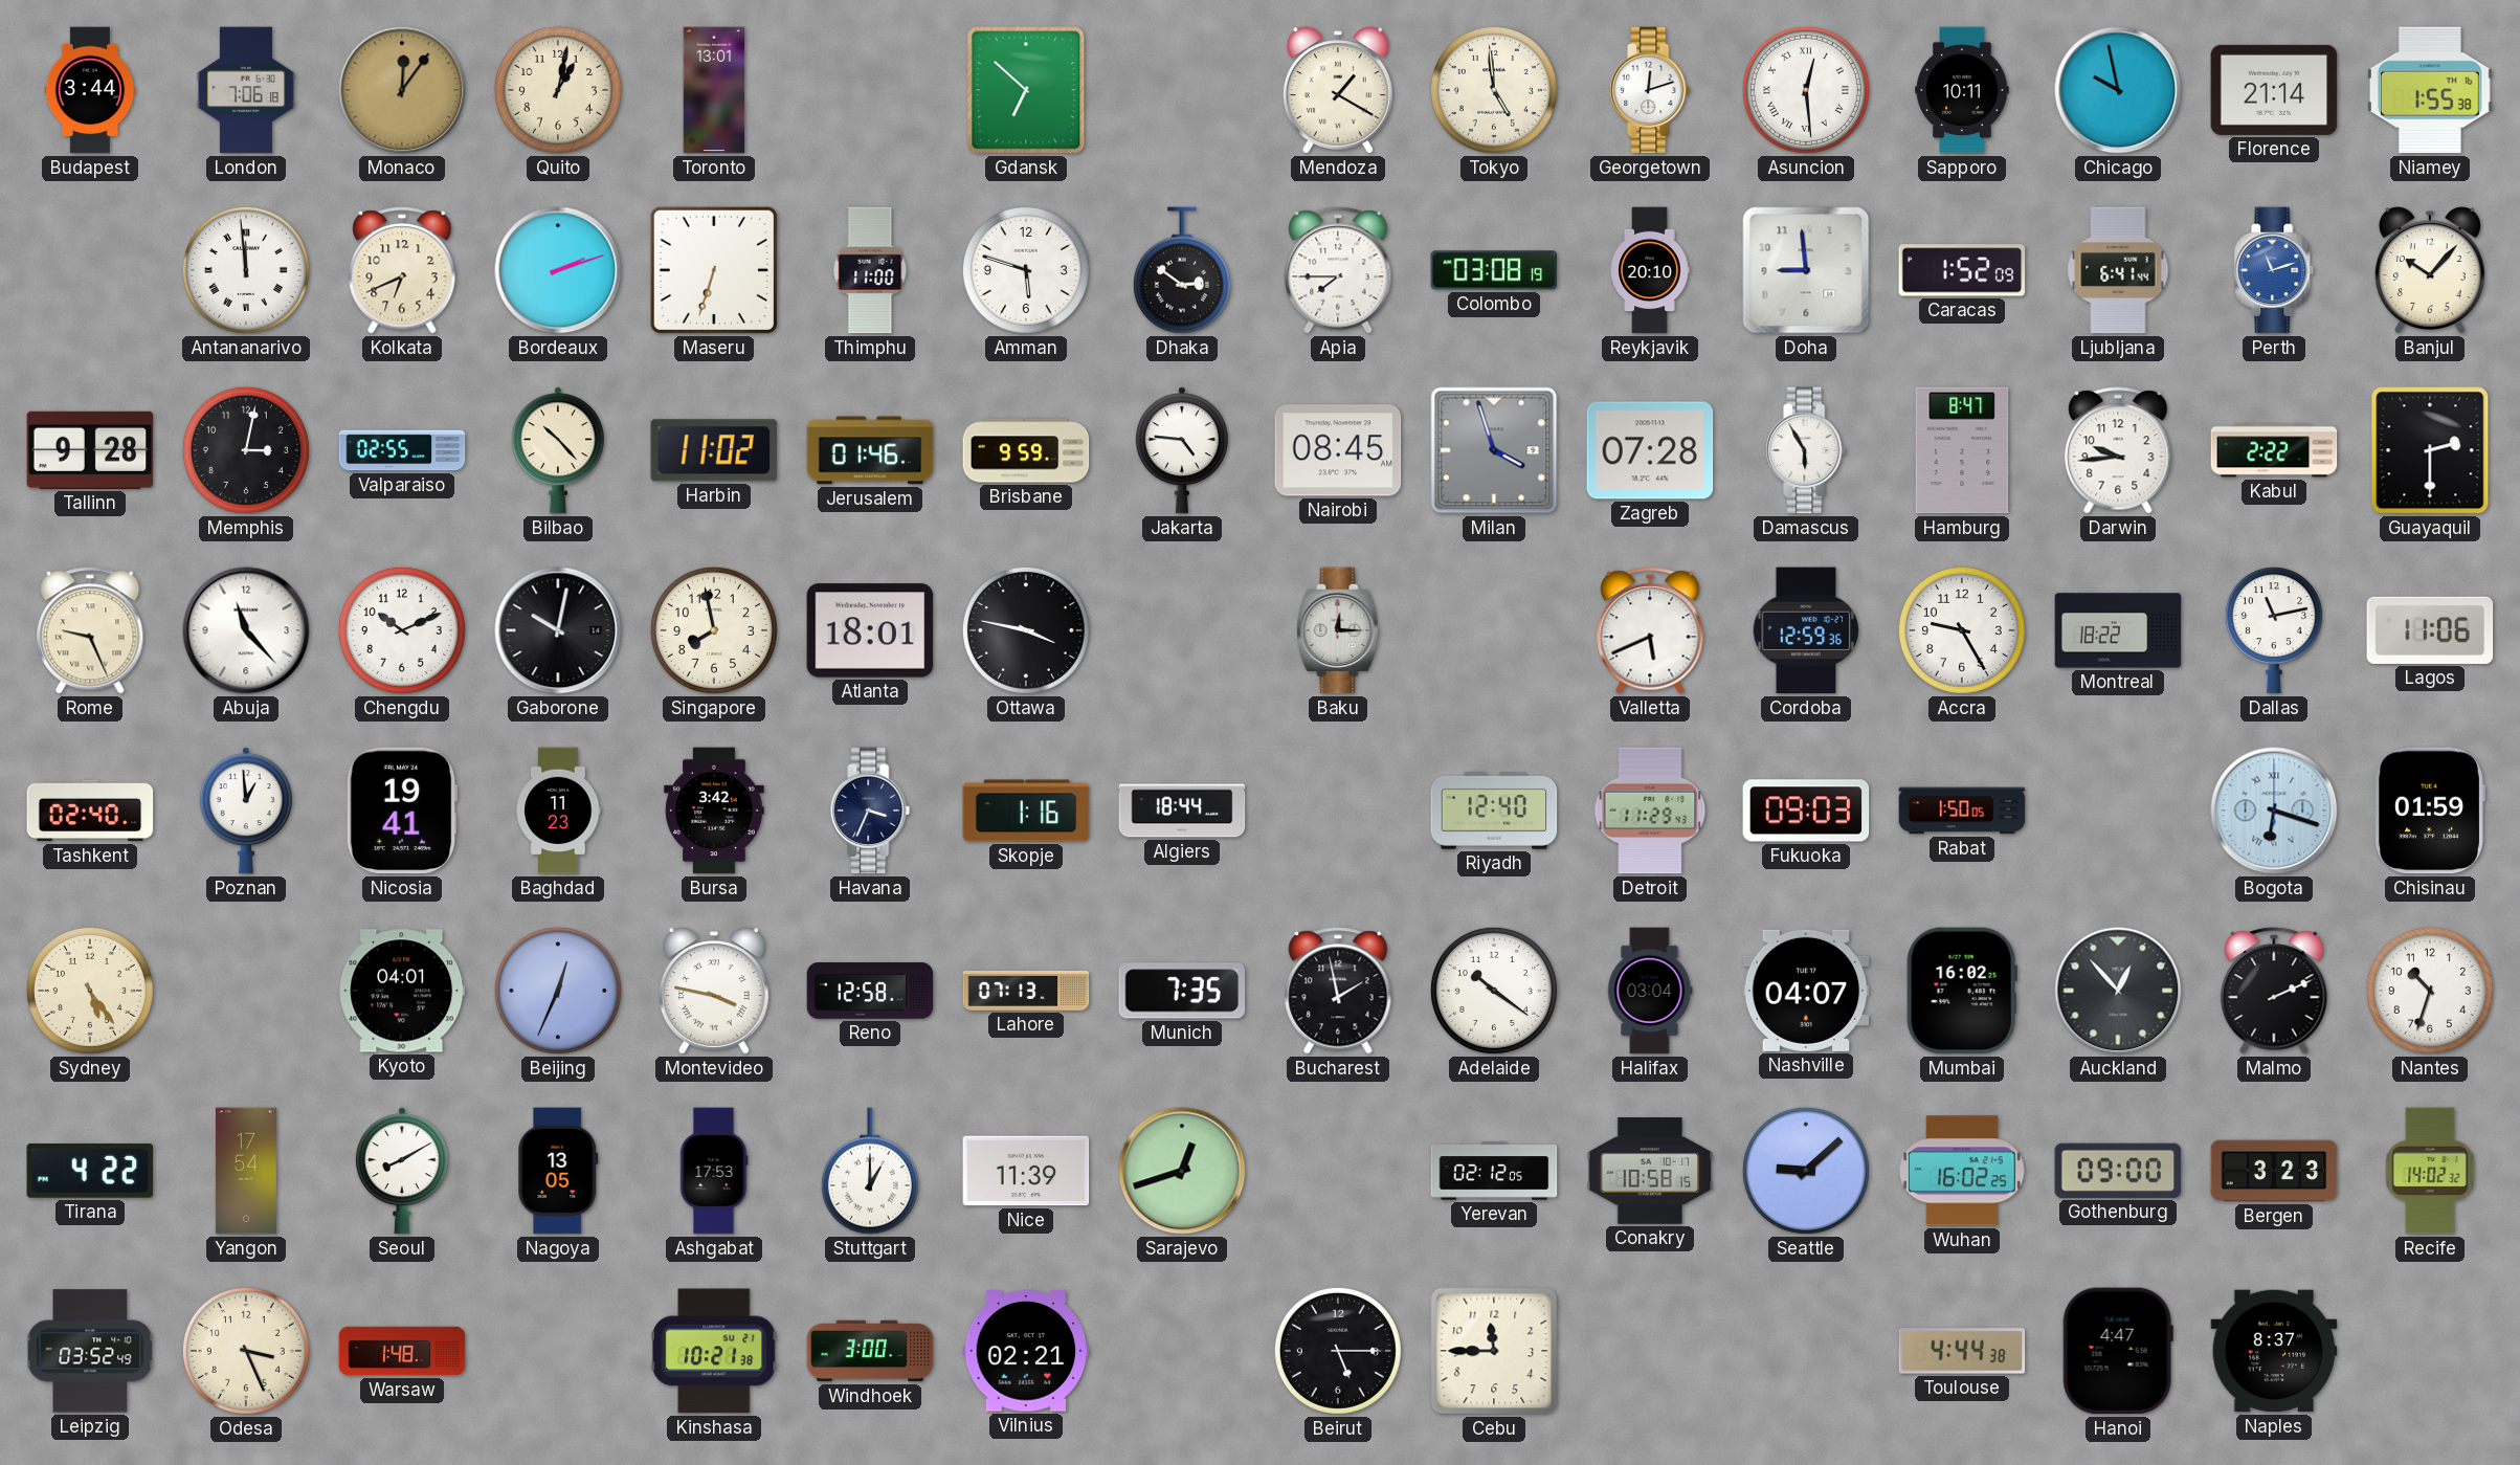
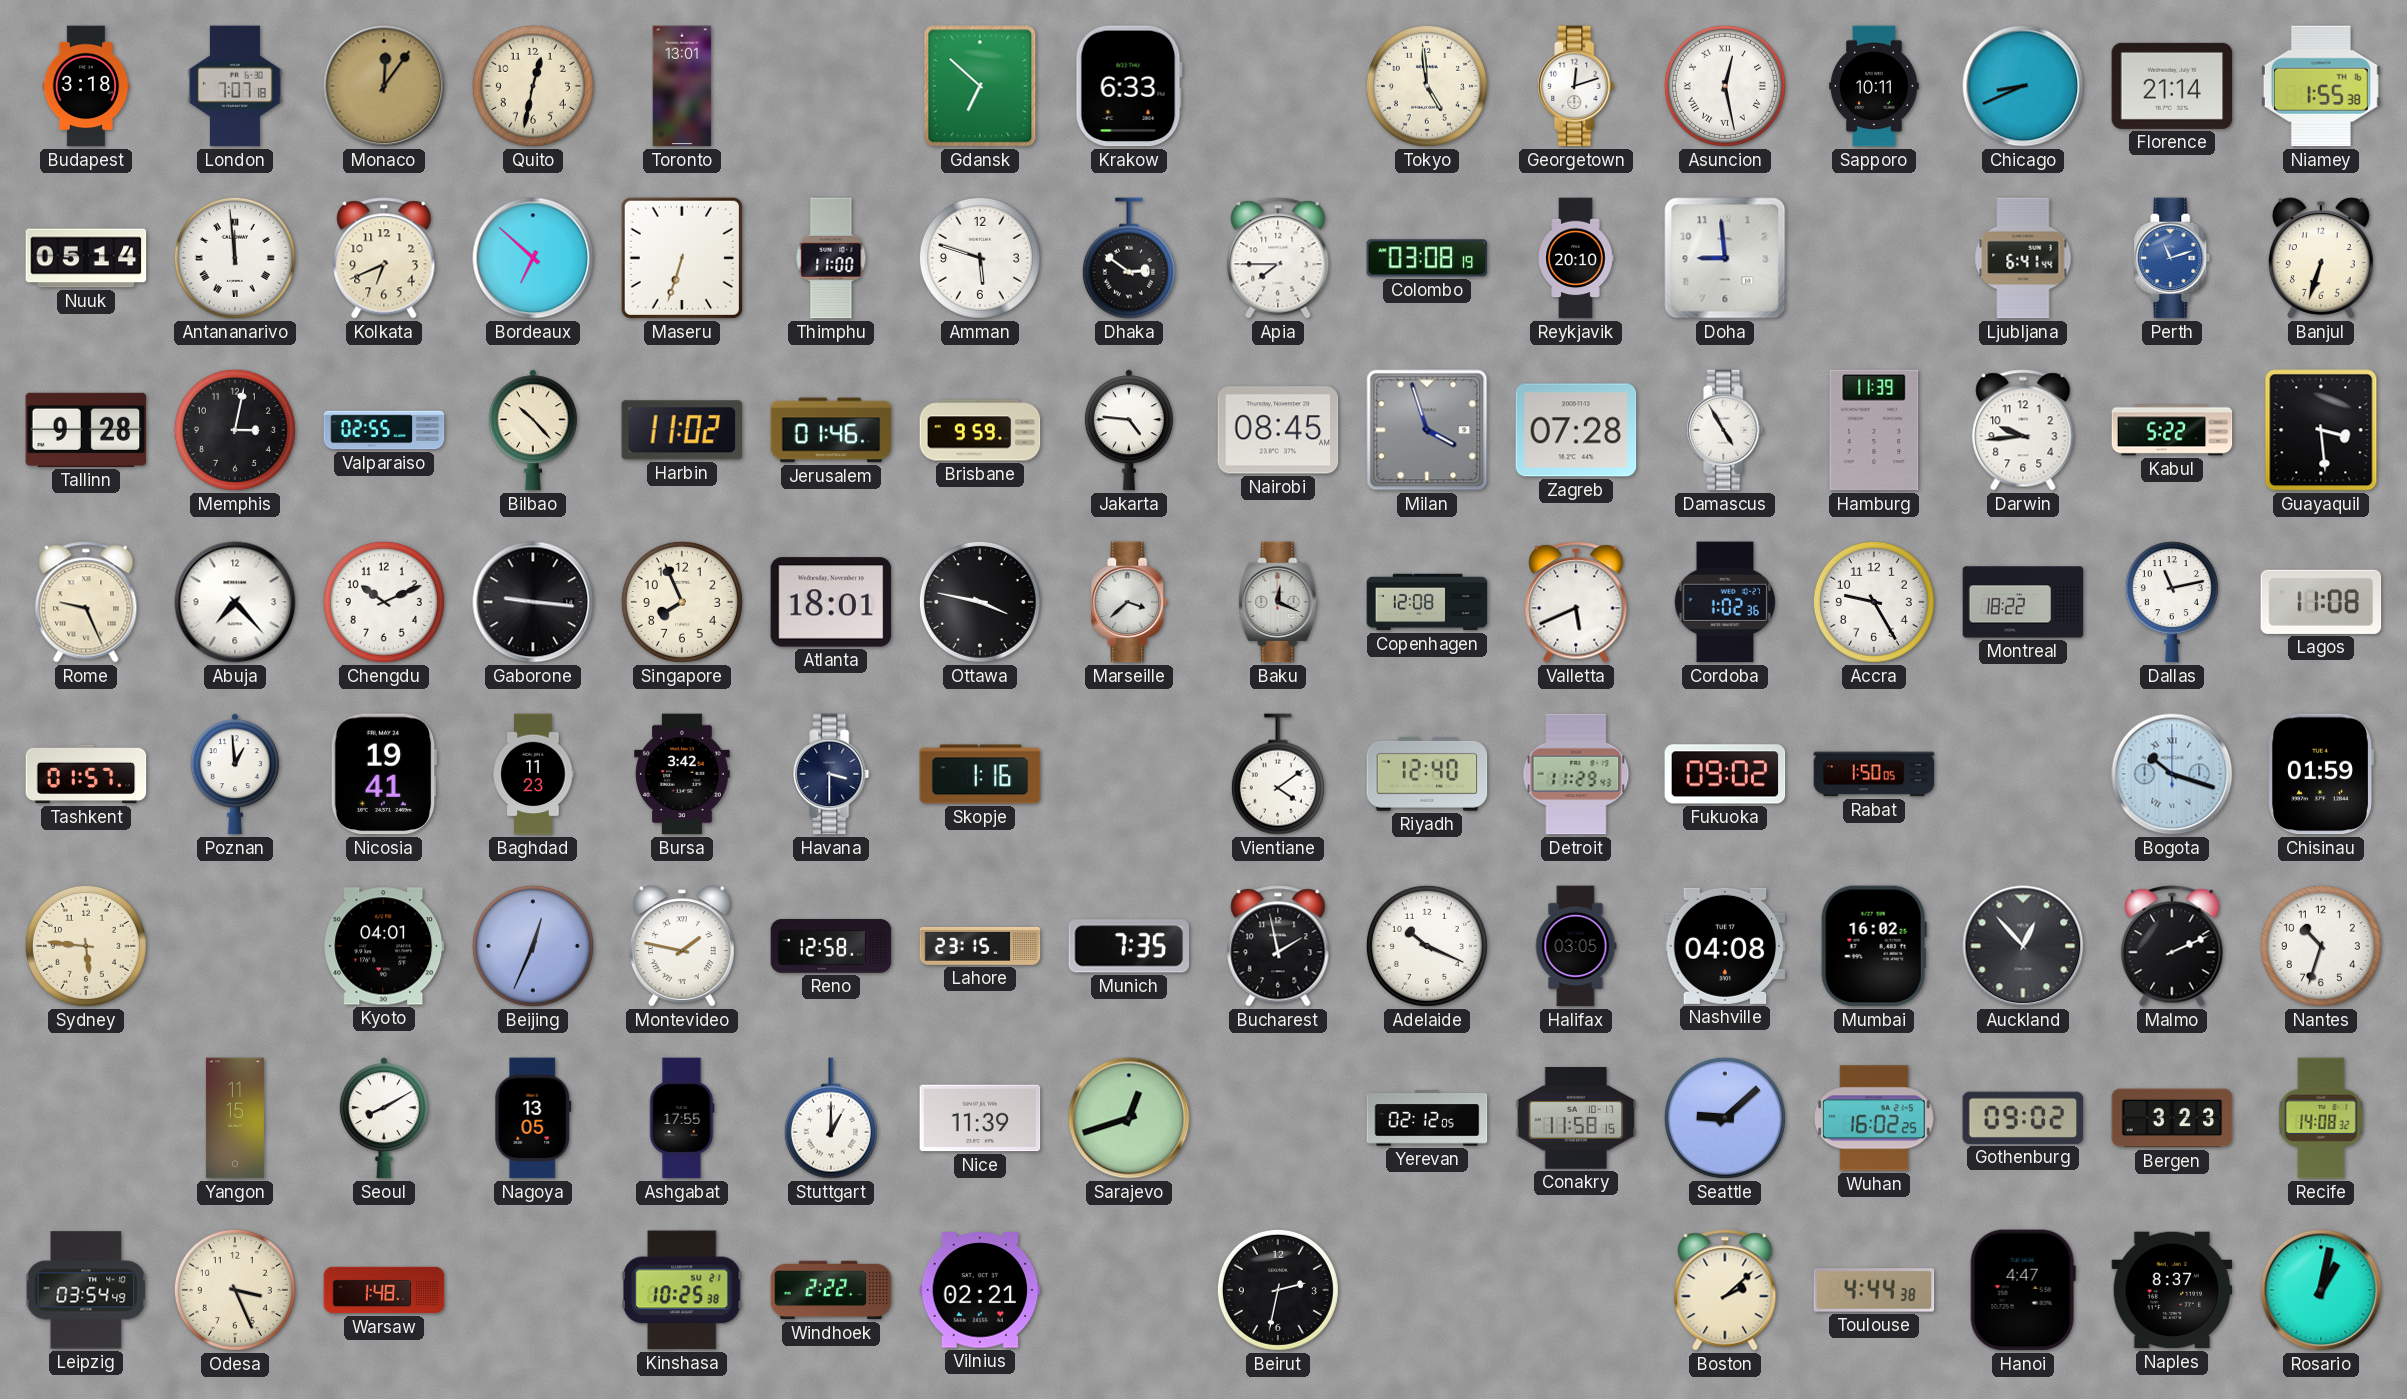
Budapest: 3:44 -> 3:18 (86, 86)
London: 7:06 -> 7:07 (235, 86)
Quito: 1:02 -> 12:32 (533, 86)
Krakow: none -> 6:33 (1129, 86)
Mendoza: 1:20 -> none (1338, 90)
Asuncion: 12:29 -> 12:28 (1725, 86)
Chicago: 9:58 -> 8:41 (2023, 86)
Nuuk: none -> 05:14 (86, 258)
Bordeaux: 2:12 -> 6:52 (533, 258)
Caracas: 1:52 -> none (1962, 270)
Banjul: 10:07 -> 6:33 (2321, 258)
Damascus: 5:55 -> 4:55 (1725, 430)
Hamburg: 8:47 -> 11:39 (1874, 430)
Kabul: 2:22 -> 5:22 (2172, 430)
Guayaquil: 2:30 -> 3:29 (2321, 430)
Abuja: 11:23 -> 7:23 (235, 602)
Gaborone: 10:02 -> 9:16 (533, 602)
Singapore: 7:58 -> 7:56 (682, 602)
Marseille: none -> 3:38 (1129, 602)
Baku: 12:15 -> 12:19 (1278, 602)
Copenhagen: none -> 12:08 (1427, 602)
Cordoba: 12:59 -> 1:02 (1725, 602)
Lagos: 11:06 -> 11:08 (2321, 602)
Tashkent: 02:40 -> 01:57 (86, 774)
Havana: 3:34 -> 3:30 (831, 774)
Algiers: 18:44 -> none (1182, 811)
Vientiane: none -> 4:09 (1278, 774)
Fukuoka: 09:03 -> 09:02 (1725, 774)
Bogota: 6:18 -> 10:18 (2172, 774)
Sydney: 5:24 -> 5:46 (86, 946)
Montevideo: 3:47 -> 1:47 (682, 946)
Lahore: 07:13 -> 23:15 (980, 947)
Adelaide: 10:21 -> 10:19 (1427, 946)
Halifax: 03:04 -> 03:05 (1576, 946)
Nashville: 04:07 -> 04:08 (1725, 946)
Tirana: 4:22 -> none (90, 1171)
Yangon: 17:54 -> 11:15 (235, 1118)
Ashgabat: 17:53 -> 17:55 (682, 1118)
Conakry: 10:58 -> 11:58 (1576, 1118)
Gothenburg: 09:00 -> 09:02 (2023, 1118)
Recife: 14:02 -> 14:08 (2321, 1118)
Leipzig: 03:52 -> 03:54 (86, 1290)
Kinshasa: 10:21 -> 10:25 (683, 1290)
Windhoek: 3:00 -> 2:22 (831, 1290)
Beirut: 5:15 -> 2:32 (1278, 1290)
Cebu: 11:45 -> none (1494, 1351)
Boston: none -> 2:08 (1725, 1290)
Rosario: none -> 1:02 (2321, 1290)
